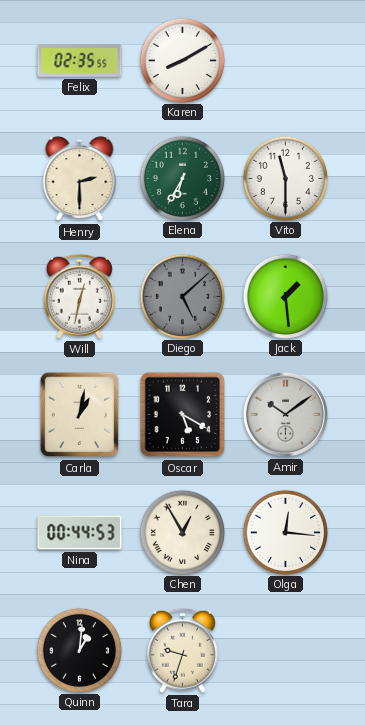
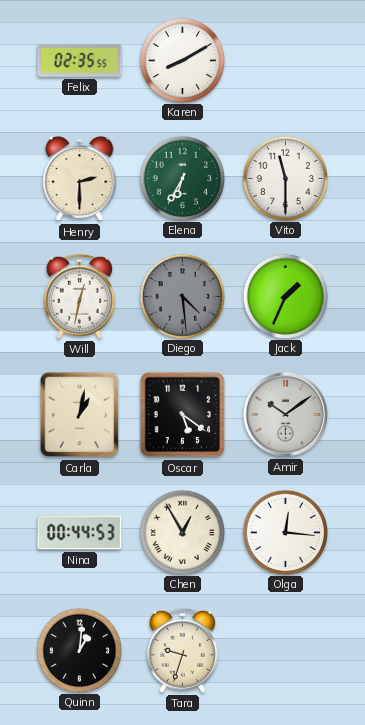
Diego: 5:08 -> 4:29 (182, 296)
Jack: 1:29 -> 1:34 (285, 296)
Oscar: 5:20 -> 5:21 (183, 415)
